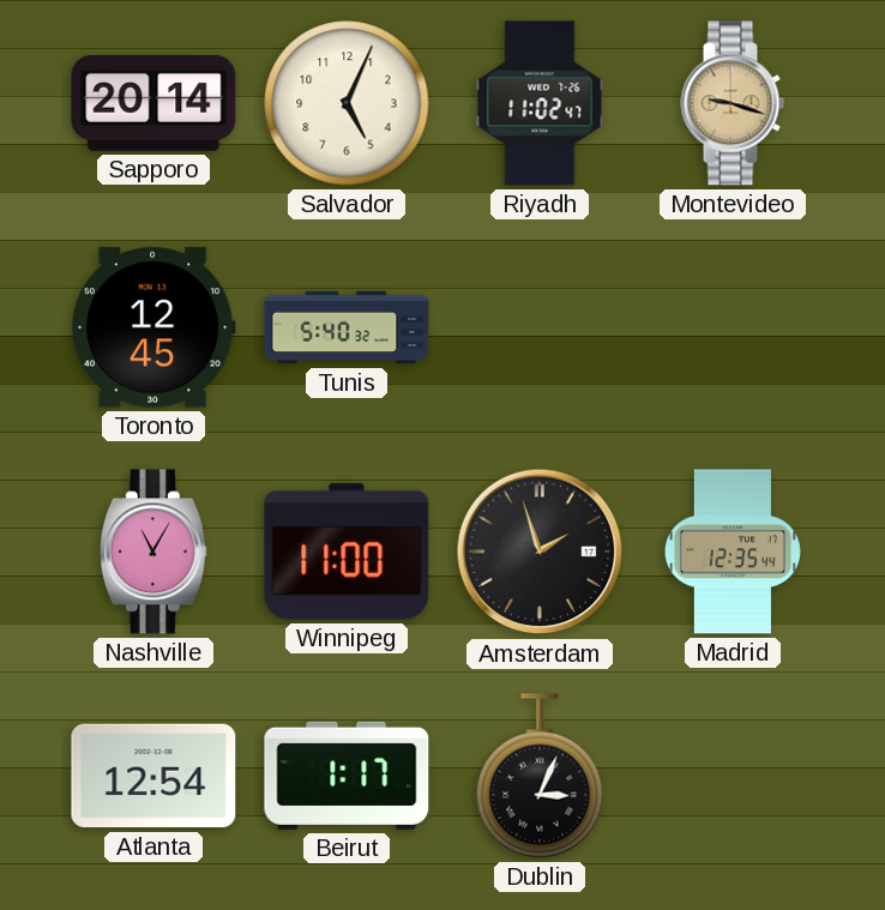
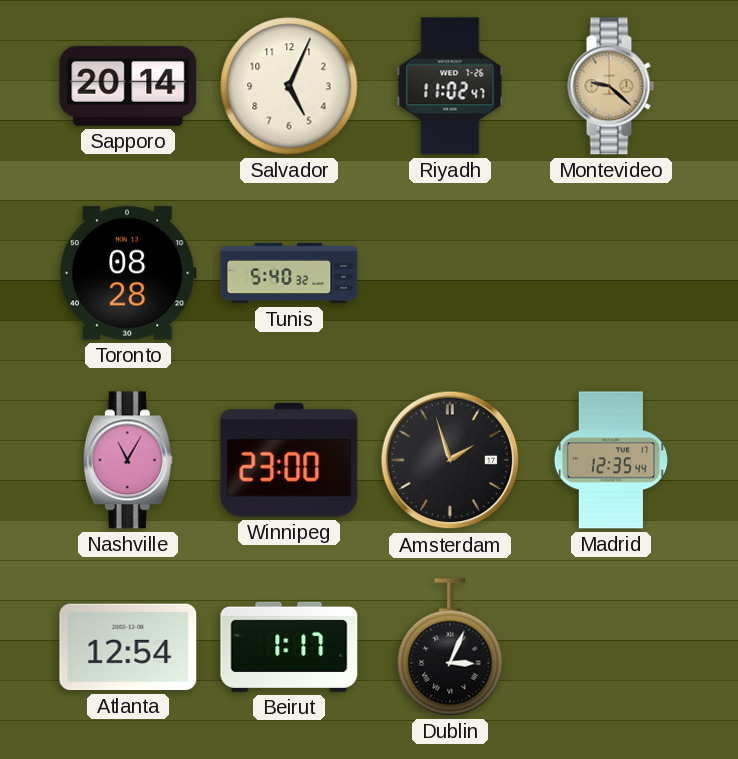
Montevideo: 9:18 -> 9:22 (611, 86)
Toronto: 12:45 -> 08:28 (128, 273)
Winnipeg: 11:00 -> 23:00 (289, 460)
